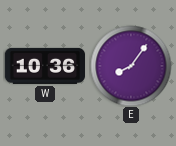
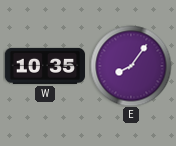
W: 10:36 -> 10:35 (45, 66)
